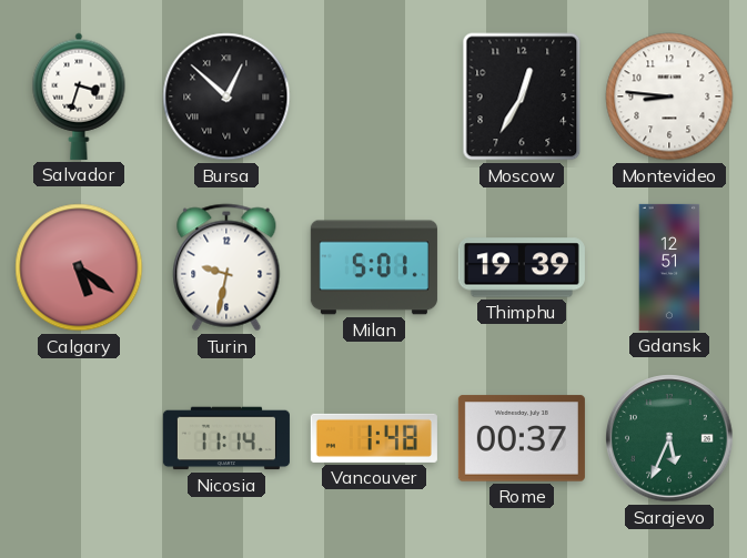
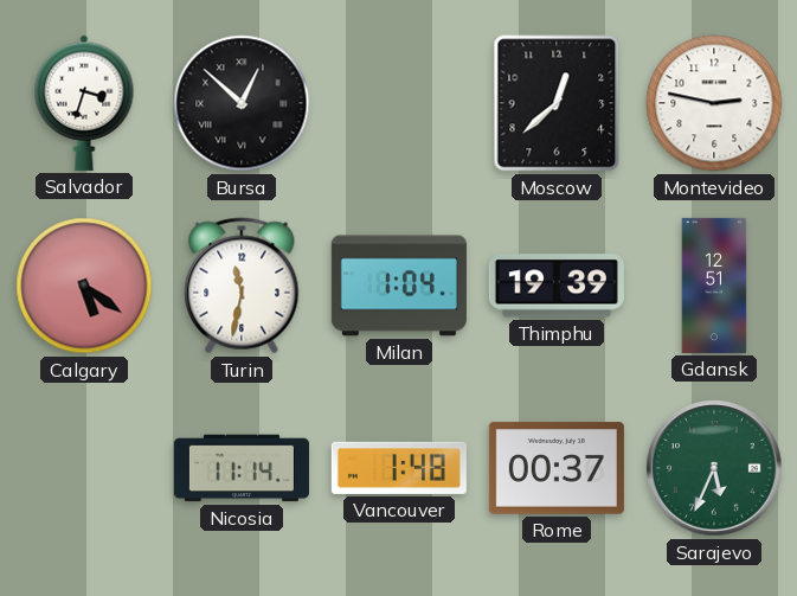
Moscow: 12:35 -> 12:38 (557, 103)
Montevideo: 8:46 -> 2:47 (714, 103)
Turin: 9:32 -> 11:32 (242, 286)
Milan: 5:01 -> 1:04 (399, 286)
